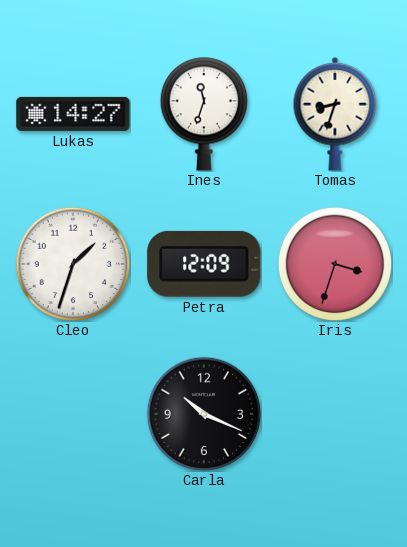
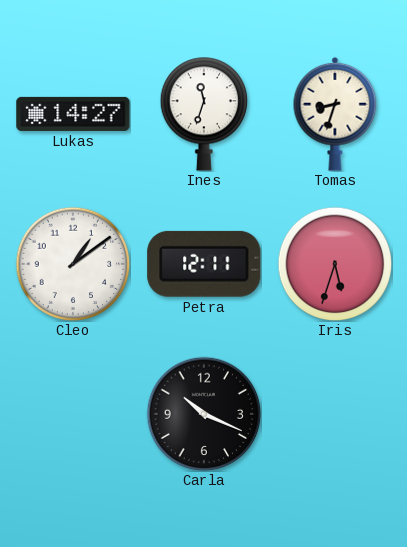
Cleo: 1:33 -> 1:09 (73, 264)
Petra: 12:09 -> 12:11 (204, 264)
Iris: 3:33 -> 5:33 (335, 264)
